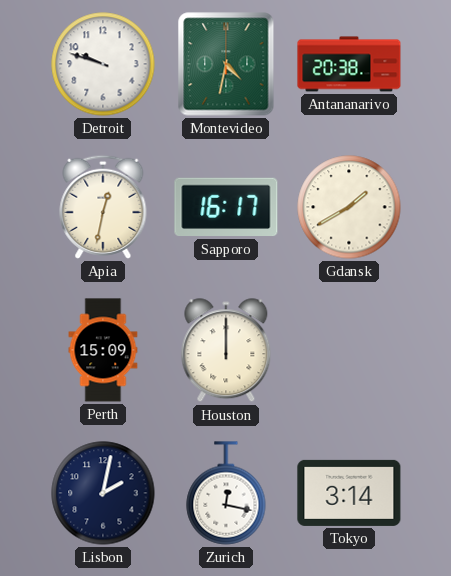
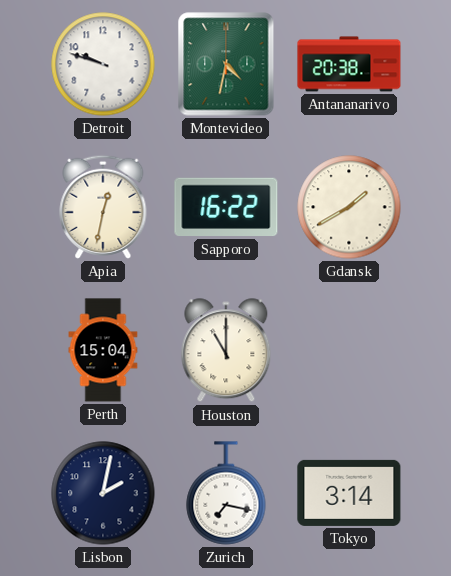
Sapporo: 16:17 -> 16:22 (226, 207)
Perth: 15:09 -> 15:04 (103, 350)
Houston: 12:00 -> 11:00 (226, 351)
Zurich: 12:17 -> 7:17 (226, 493)
